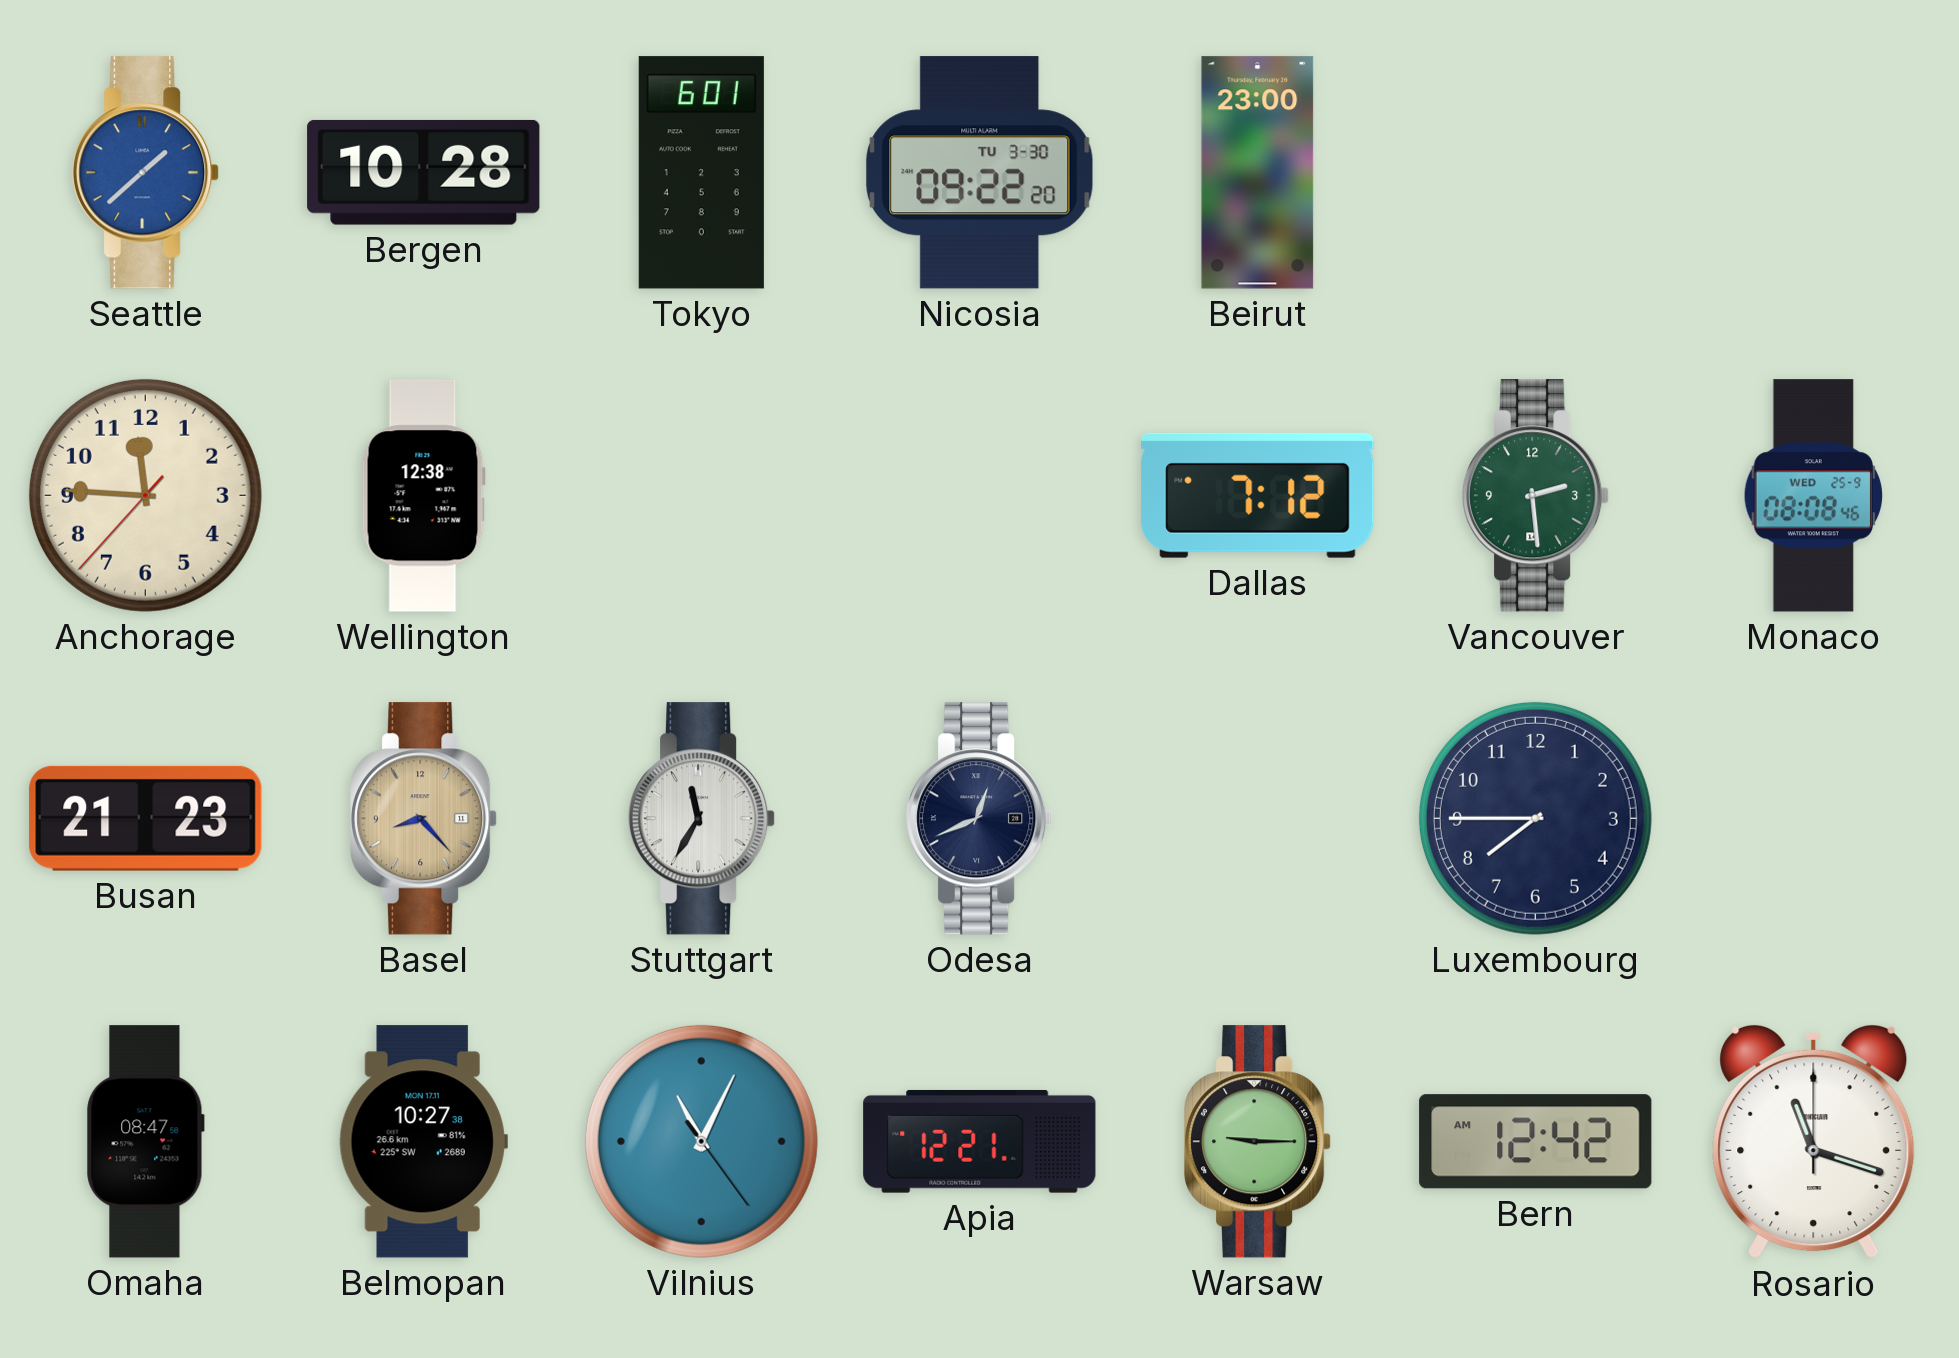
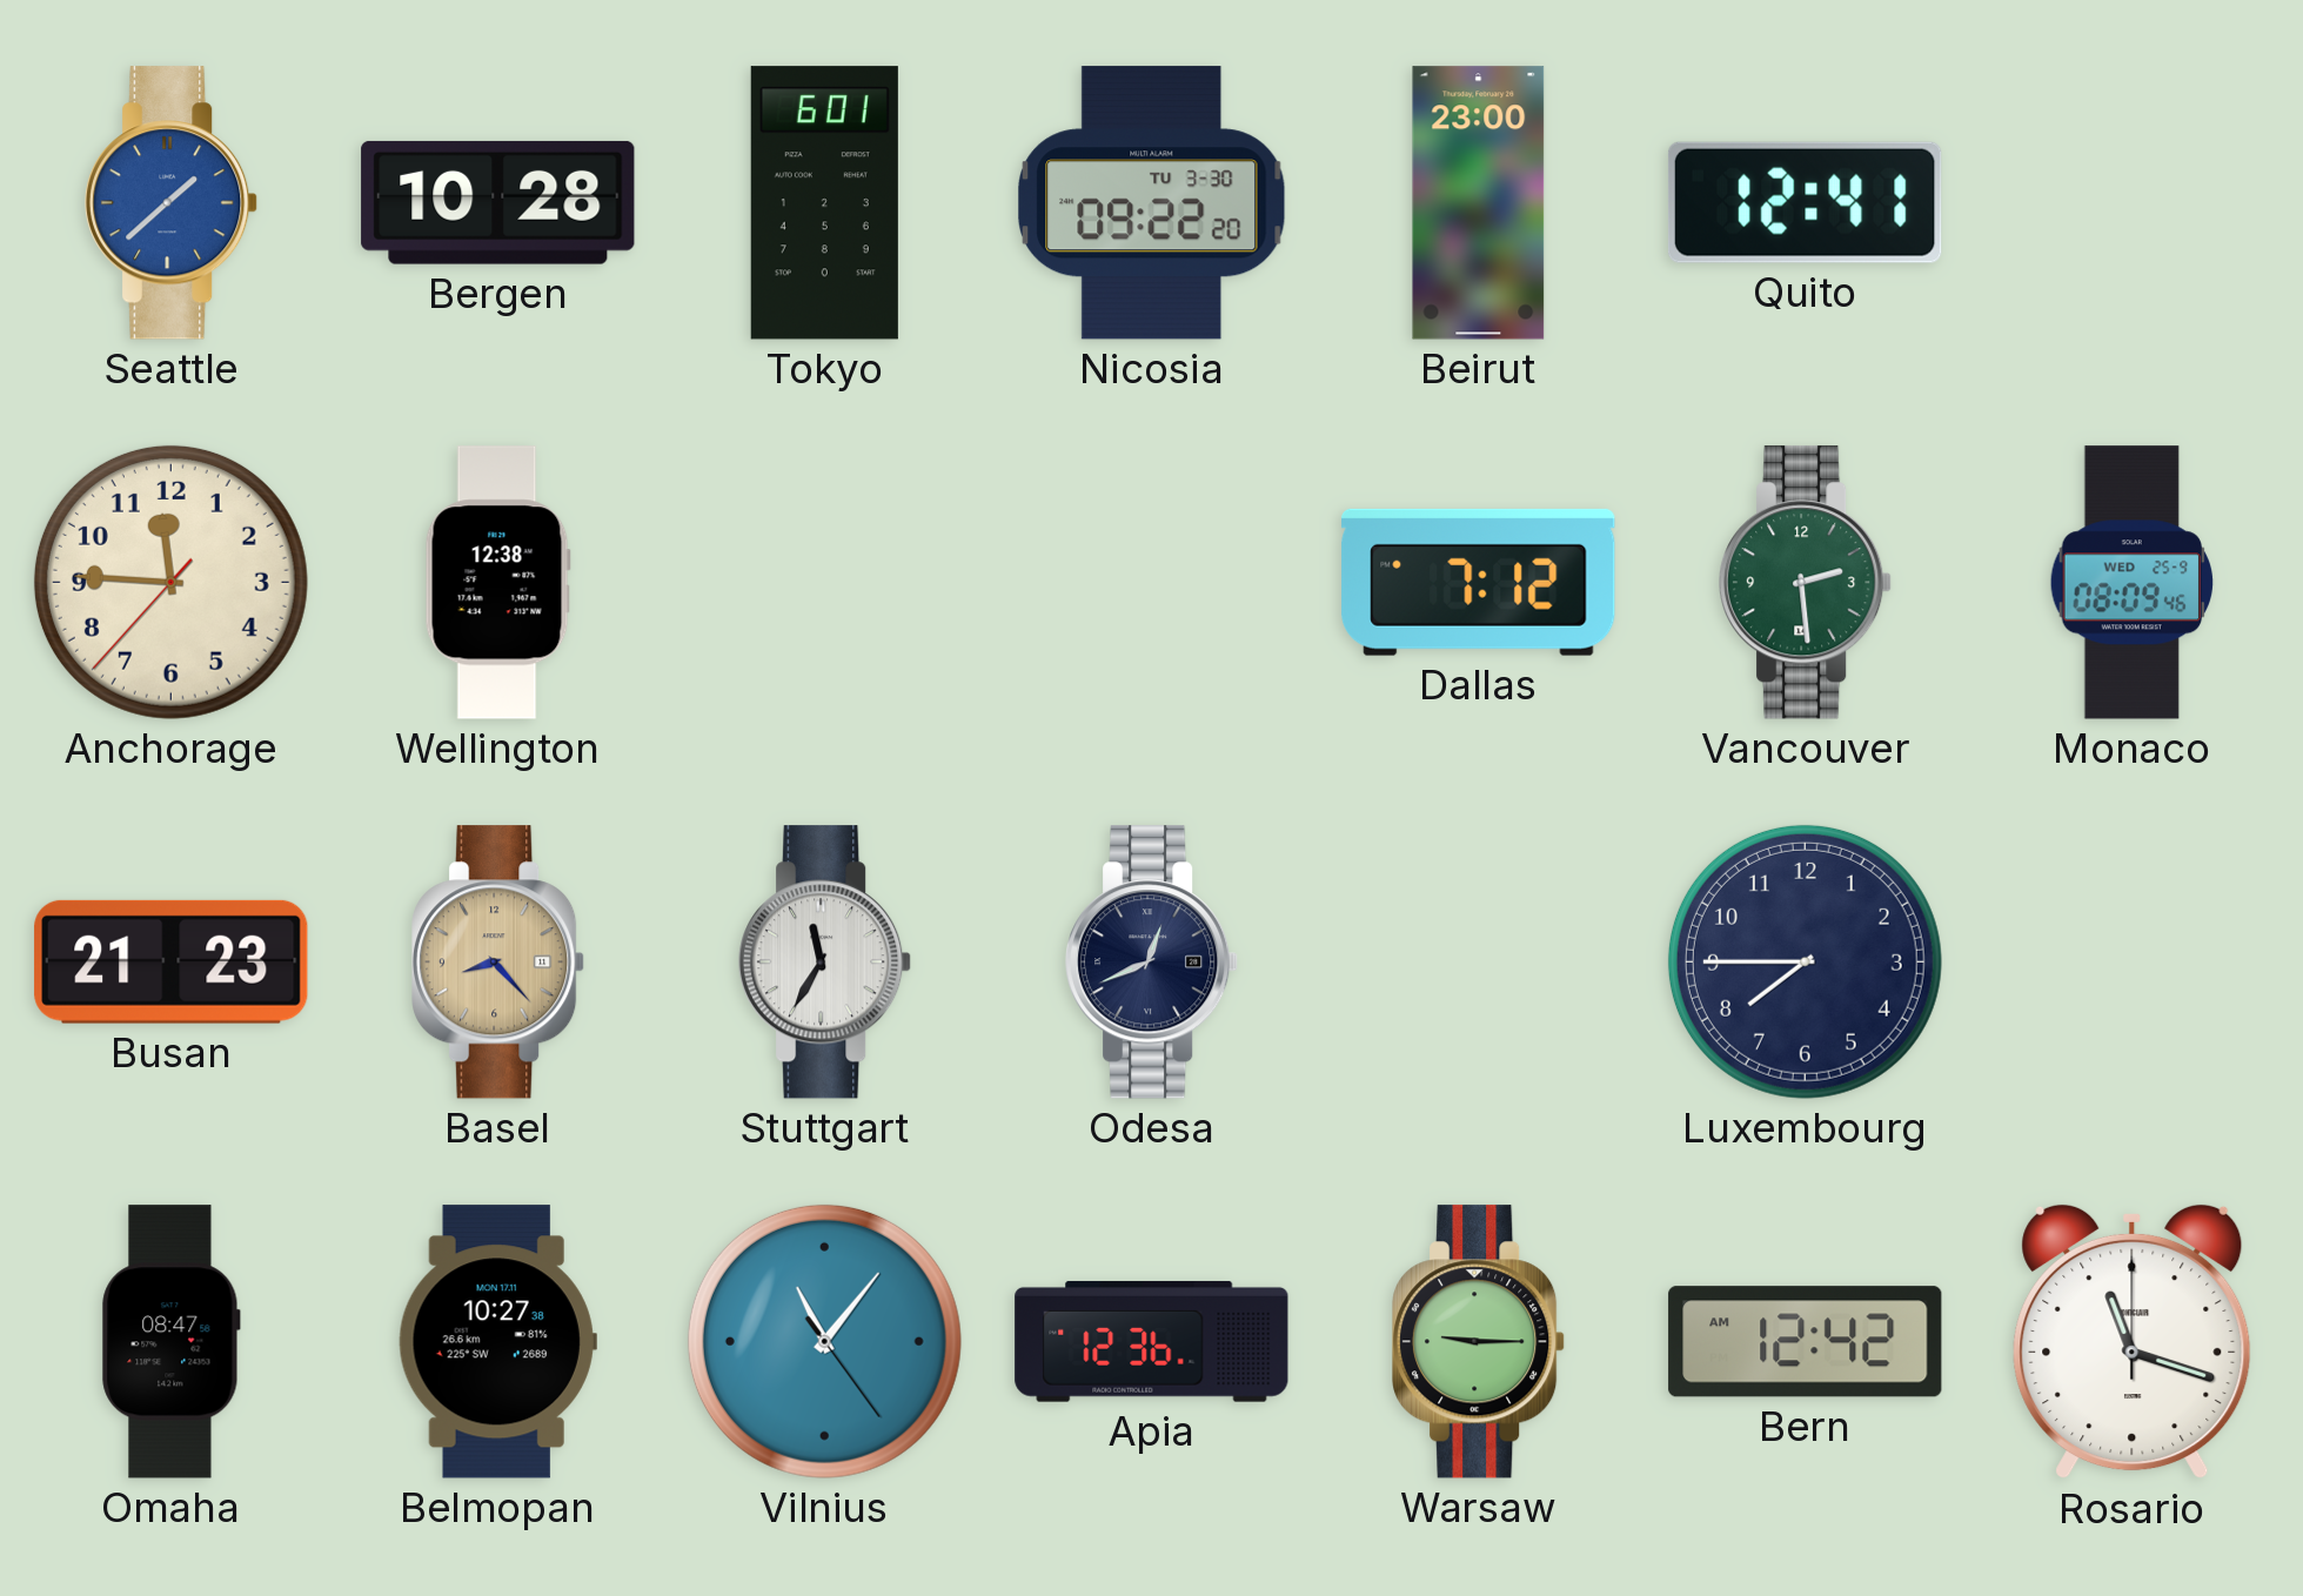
Quito: none -> 12:41 (1805, 202)
Monaco: 08:08 -> 08:09 (2131, 583)
Vilnius: 11:04 -> 11:06 (824, 1341)
Apia: 12:21 -> 12:36 (1152, 1341)
